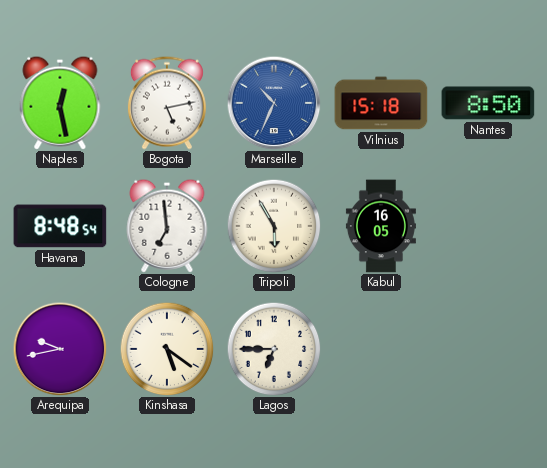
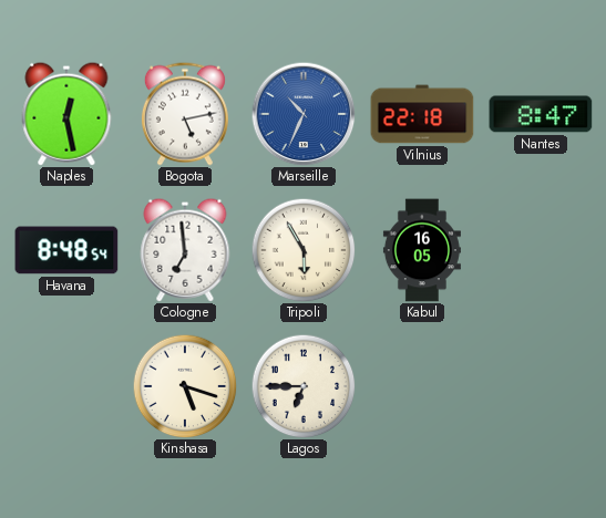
Vilnius: 15:18 -> 22:18 (422, 114)
Nantes: 8:50 -> 8:47 (541, 114)
Arequipa: 9:43 -> none (60, 349)
Kinshasa: 5:21 -> 5:18 (185, 386)
